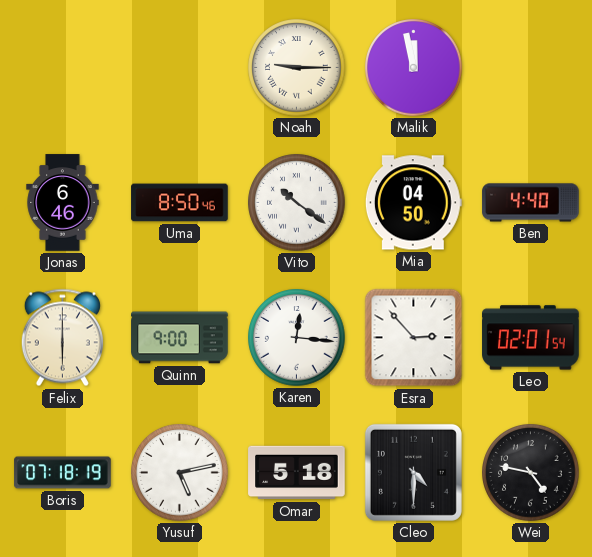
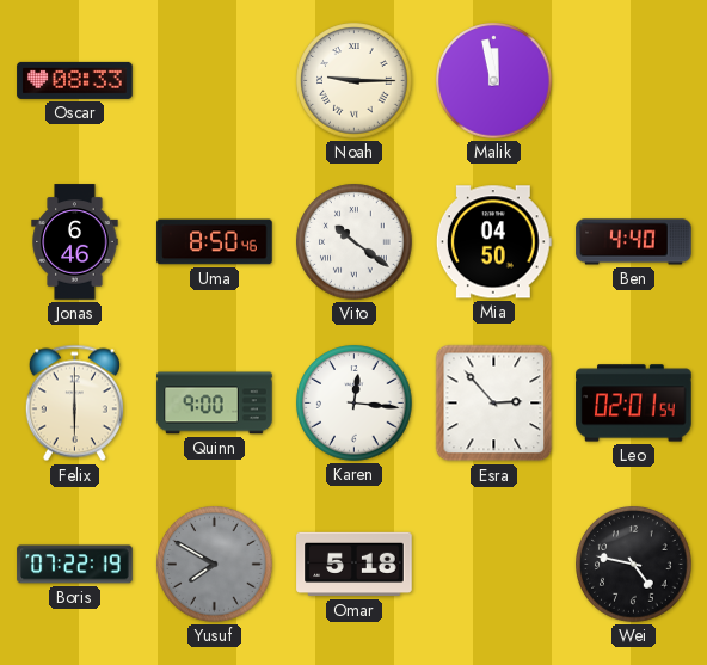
Oscar: none -> 08:33 (75, 80)
Boris: 07:18 -> 07:22 (75, 565)
Yusuf: 5:13 -> 7:50 (215, 565)
Yusuf dial: white -> grey (215, 565)
Cleo: 4:30 -> none (413, 472)
